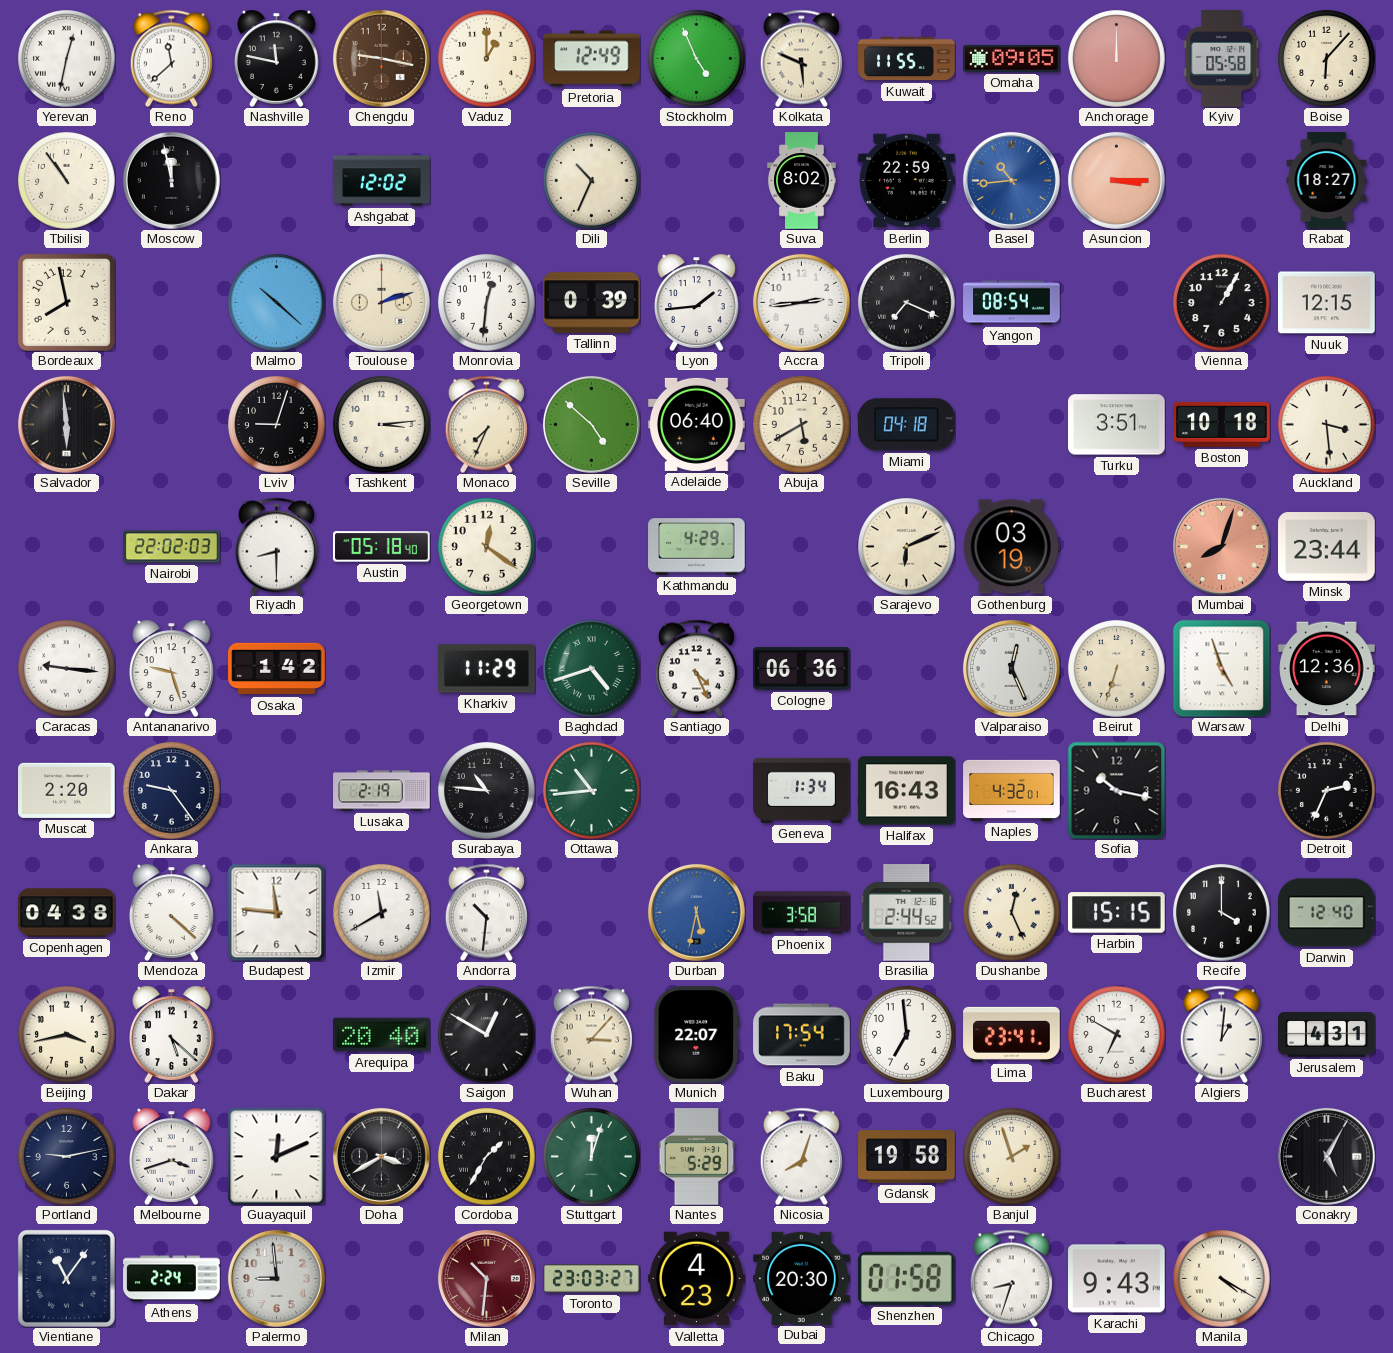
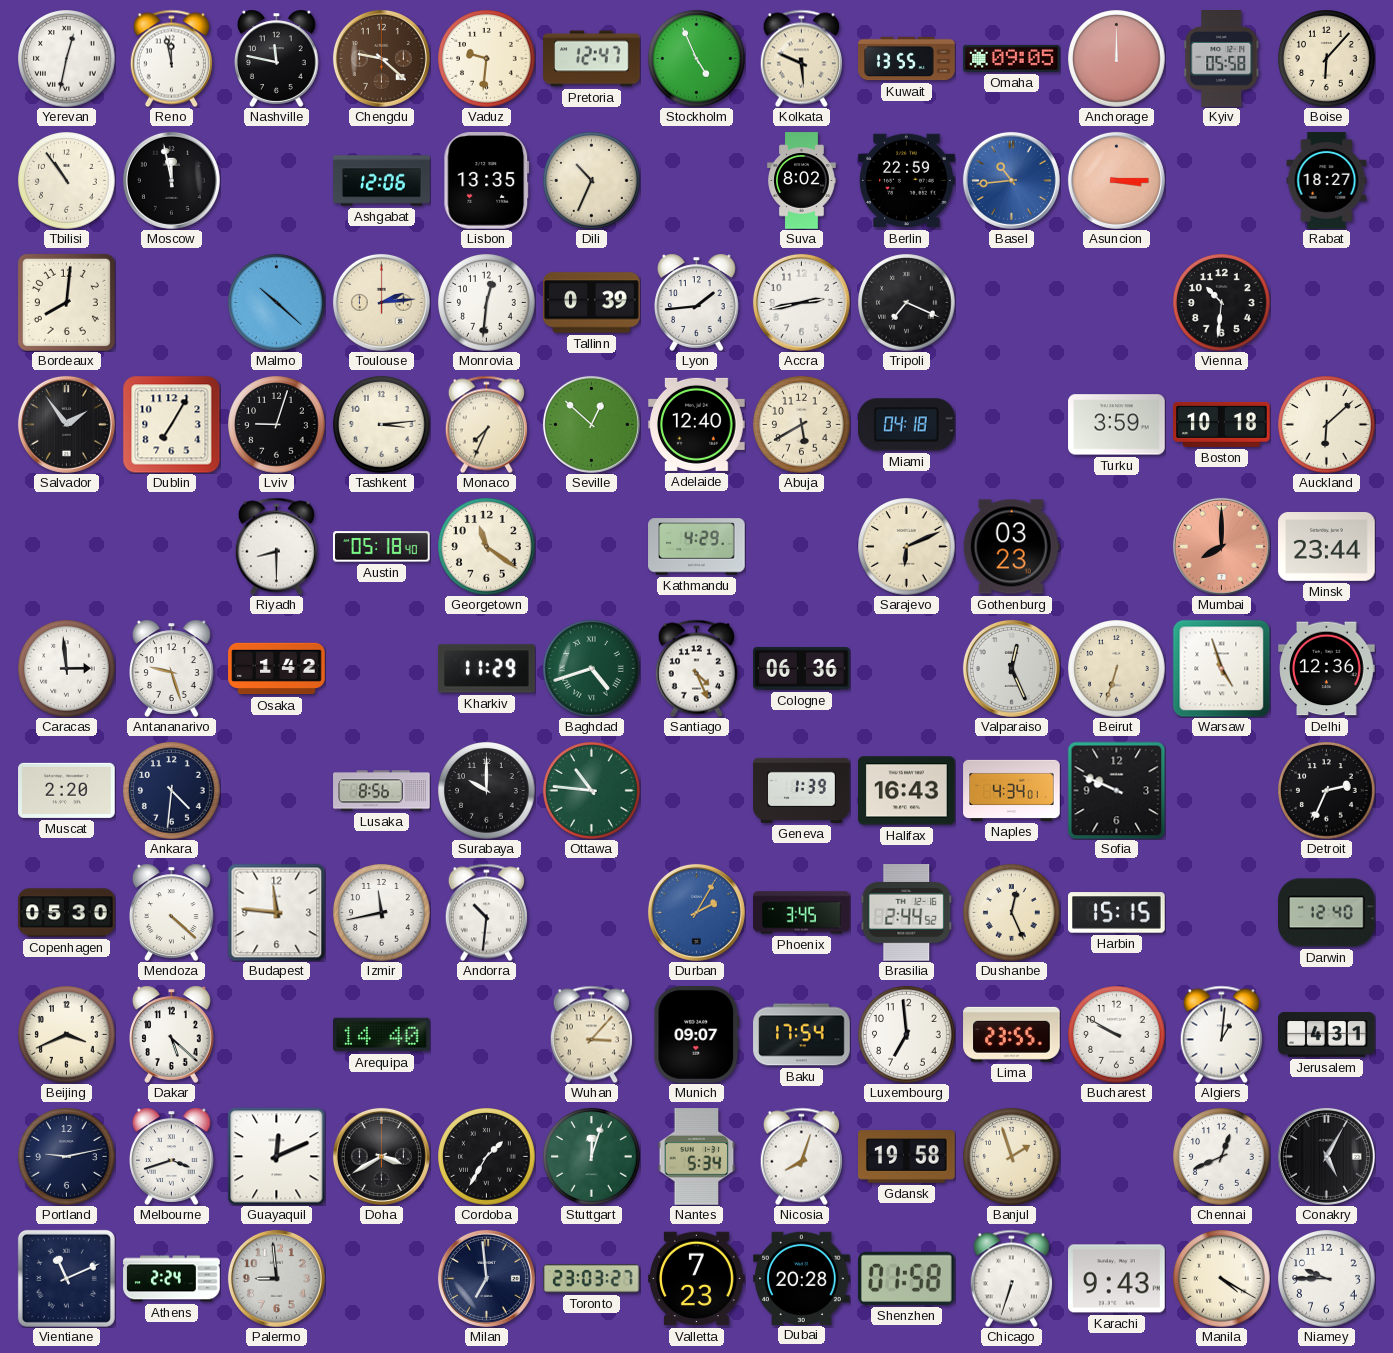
Reno: 11:38 -> 11:58 (171, 58)
Chengdu: 9:17 -> 9:22 (381, 58)
Vaduz: 1:00 -> 9:31 (487, 59)
Pretoria: 12:49 -> 12:47 (592, 59)
Kuwait: 11:55 -> 13:55 (907, 59)
Ashgabat: 12:02 -> 12:06 (382, 181)
Lisbon: none -> 13:35 (487, 181)
Bordeaux: 7:58 -> 8:01 (66, 302)
Toulouse: 2:12 -> 2:14 (381, 302)
Accra: 2:44 -> 2:43 (801, 302)
Yangon: 08:54 -> none (1012, 303)
Vienna: 1:05 -> 10:31 (1222, 303)
Nuuk: 12:15 -> none (1327, 303)
Salvador: 5:59 -> 1:54 (66, 424)
Dublin: none -> 7:05 (171, 425)
Seville: 4:52 -> 12:52 (591, 424)
Adelaide: 06:40 -> 12:40 (697, 424)
Turku: 3:51 -> 3:59 (1117, 425)
Auckland: 3:29 -> 6:08 (1327, 425)
Nairobi: 22:02 -> none (172, 547)
Georgetown: 12:21 -> 11:21 (487, 547)
Gothenburg: 03:19 -> 03:23 (1011, 547)
Mumbai: 8:03 -> 8:00 (1221, 546)
Caracas: 9:16 -> 2:59 (67, 669)
Ankara: 9:24 -> 4:31 (172, 791)
Lusaka: 2:19 -> 8:56 (382, 791)
Surabaya: 10:46 -> 10:00 (487, 791)
Ottawa: 10:44 -> 10:46 (592, 791)
Geneva: 1:34 -> 1:39 (802, 790)
Naples: 4:32 -> 4:34 (1012, 790)
Sofia: 10:17 -> 9:49 (1116, 790)
Copenhagen: 04:38 -> 05:30 (67, 913)
Izmir: 11:40 -> 11:43 (382, 913)
Durban: 5:32 -> 2:05 (696, 912)
Phoenix: 3:58 -> 3:45 (802, 913)
Recife: 4:00 -> none (1222, 913)
Beijing: 3:43 -> 3:41 (67, 1035)
Arequipa: 20:40 -> 14:40 (382, 1035)
Saigon: 12:50 -> none (487, 1035)
Munich: 22:07 -> 09:07 (697, 1035)
Lima: 23:41 -> 23:55 (1012, 1034)
Bucharest: 6:50 -> 9:50 (1117, 1035)
Nantes: 5:29 -> 5:34 (697, 1157)
Chennai: none -> 12:41 (1222, 1157)
Vientiane: 11:06 -> 11:11 (66, 1278)
Milan: 10:31 -> 6:59 (486, 1278)
Milan dial: burgundy -> navy (486, 1278)
Valletta: 4:23 -> 7:23 (697, 1279)
Dubai: 20:30 -> 20:28 (802, 1278)
Chicago: 8:33 -> 6:33 (1011, 1278)
Niamey: none -> 9:45 (1327, 1279)
